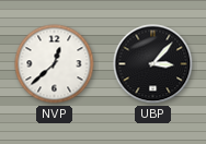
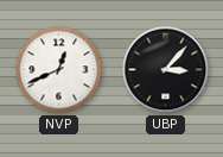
NVP: 12:38 -> 12:41 (59, 70)
